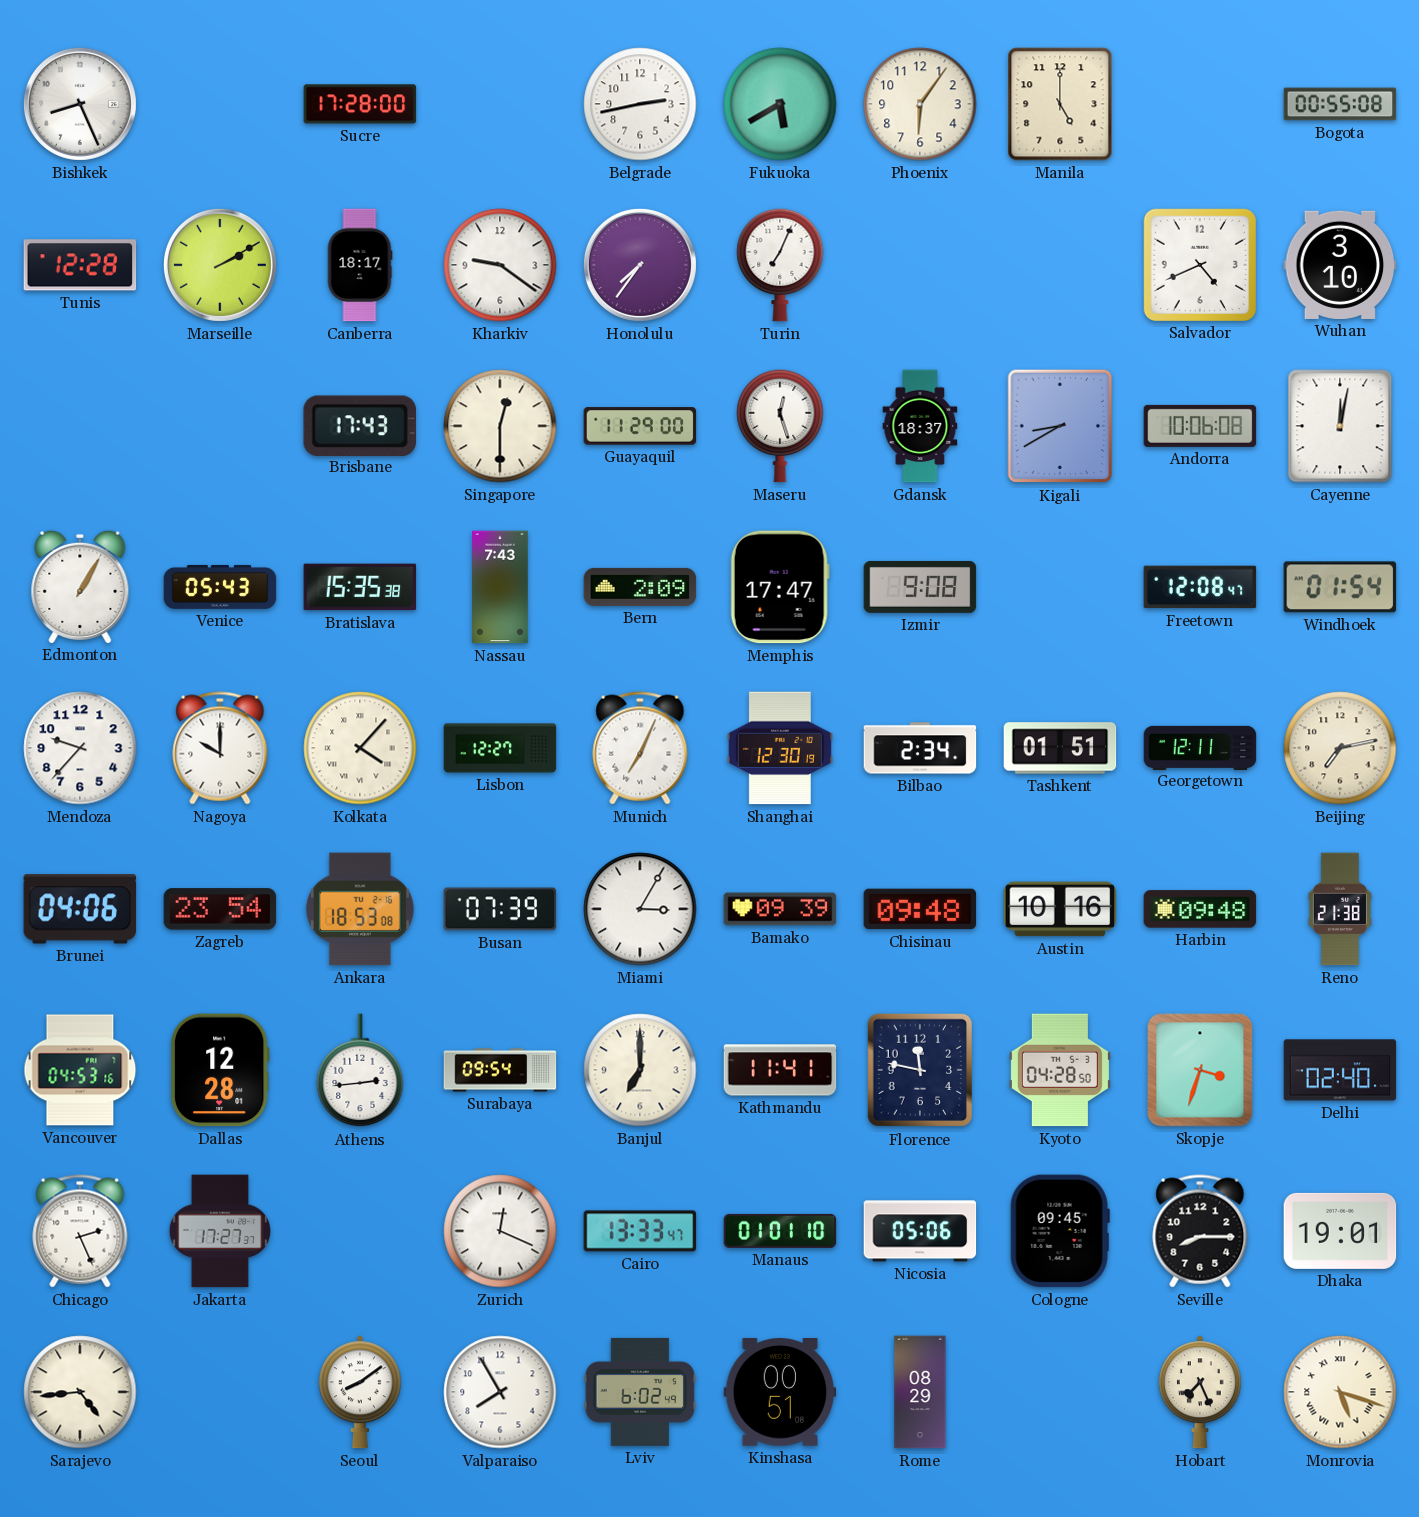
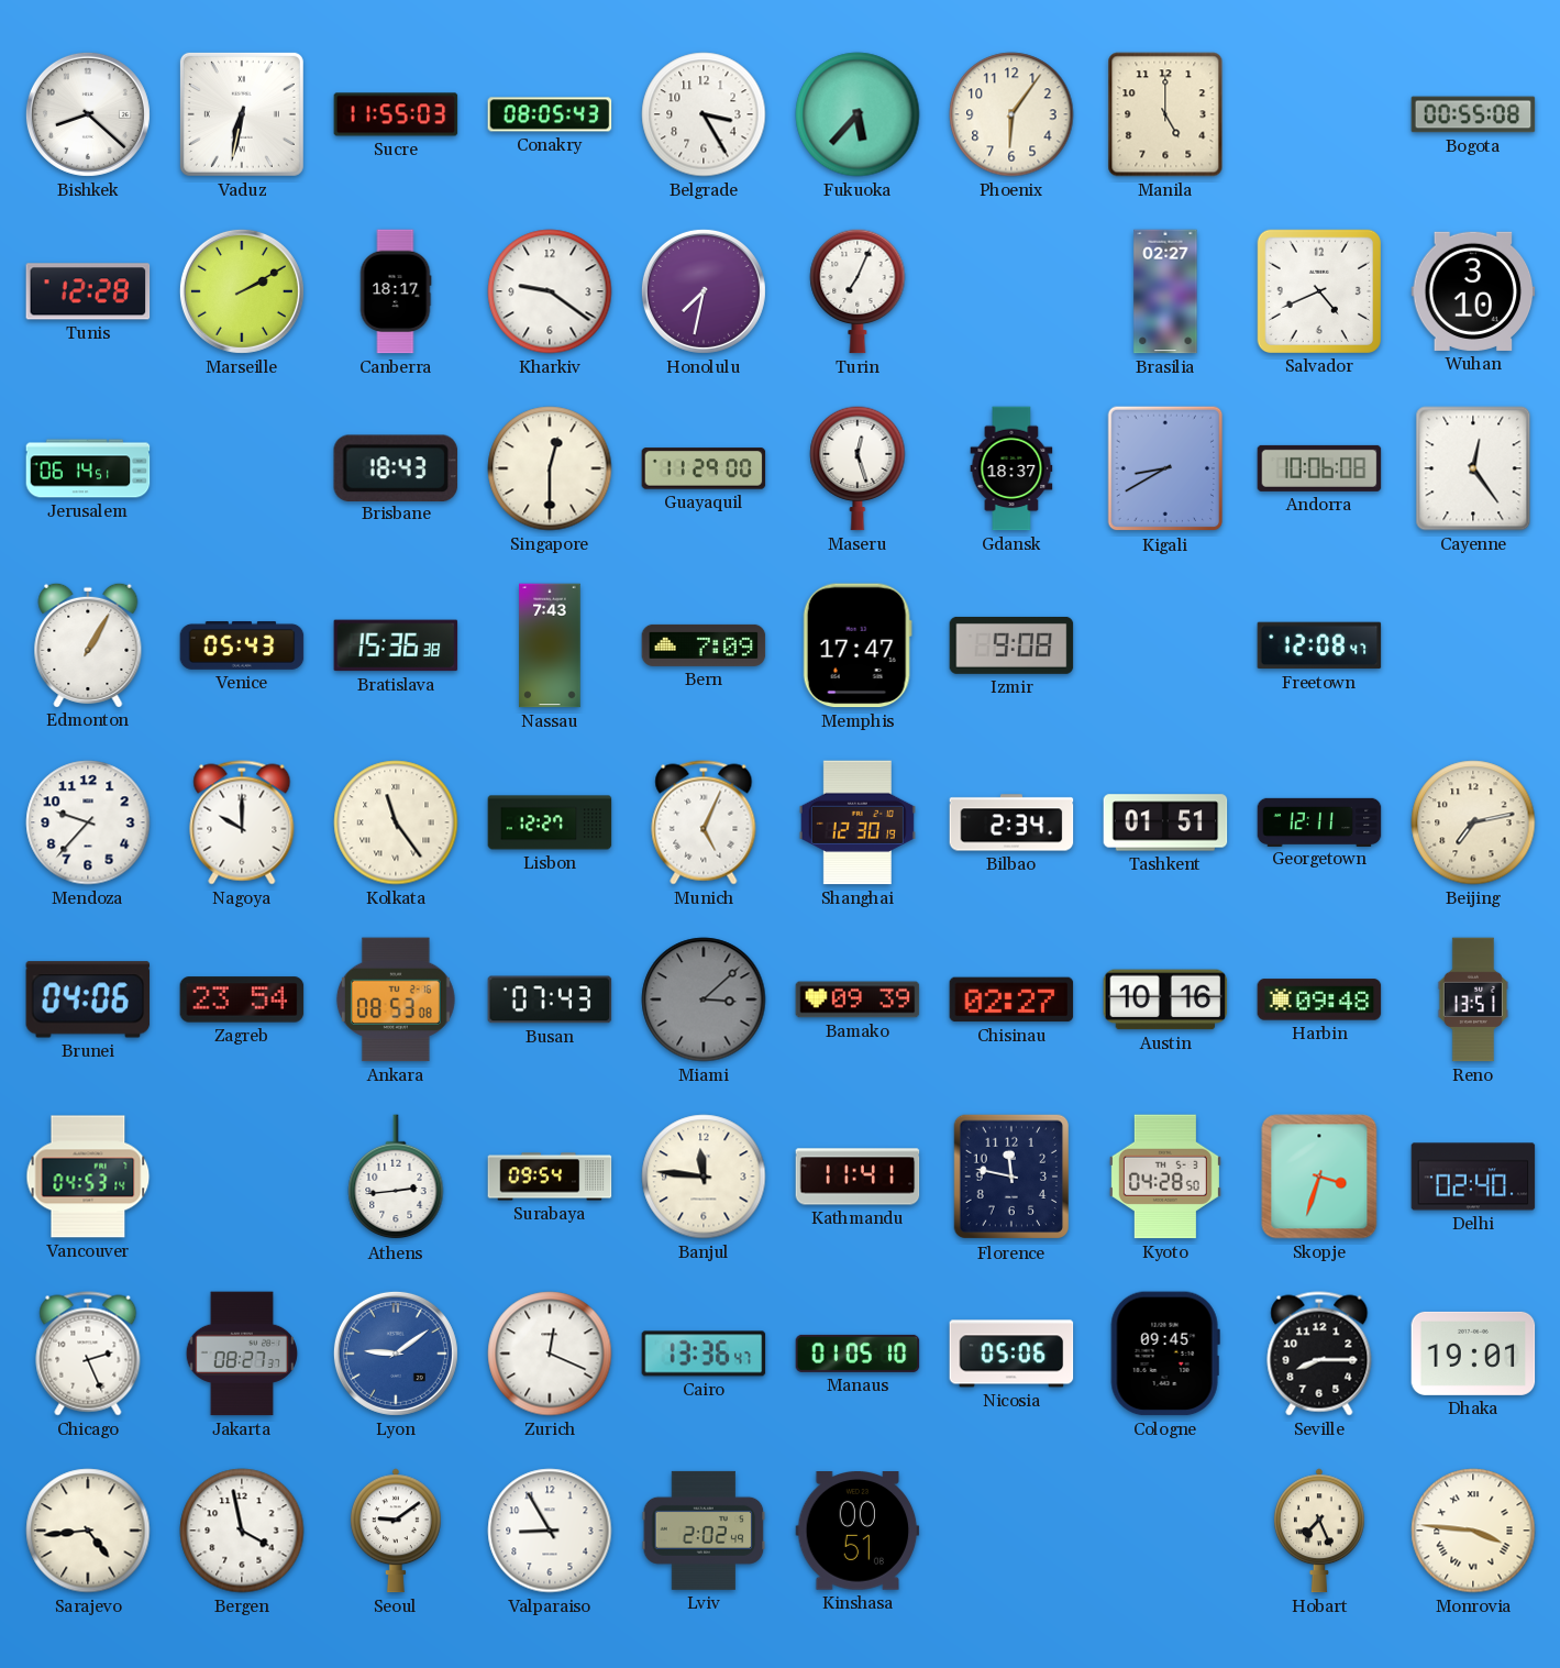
Bishkek: 8:26 -> 8:22 (88, 114)
Vaduz: none -> 6:32 (242, 114)
Sucre: 17:28 -> 11:55 (396, 114)
Conakry: none -> 08:05 (550, 114)
Belgrade: 2:43 -> 3:25 (704, 114)
Fukuoka: 5:40 -> 5:37 (858, 114)
Honolulu: 7:36 -> 7:32 (704, 291)
Brasilia: none -> 02:27 (1165, 291)
Jerusalem: none -> 06:14 (88, 468)
Brisbane: 17:43 -> 18:43 (396, 467)
Cayenne: 12:02 -> 12:24 (1473, 468)
Bratislava: 15:35 -> 15:36 (396, 645)
Bern: 2:09 -> 7:09 (704, 645)
Windhoek: 01:54 -> none (1340, 587)
Kolkata: 4:07 -> 11:24 (396, 822)
Munich: 7:04 -> 5:04 (704, 822)
Ankara: 18:53 -> 08:53 (396, 999)
Busan: 07:39 -> 07:43 (550, 999)
Miami: 3:05 -> 3:08 (704, 999)
Miami dial: white -> grey (704, 999)
Chisinau: 09:48 -> 02:27 (1011, 999)
Reno: 21:38 -> 13:51 (1473, 999)
Vancouver: 04:53:16 -> 04:53:14 (88, 1177)
Dallas: 12:28 -> none (220, 1070)
Banjul: 7:00 -> 11:46 (704, 1177)
Jakarta: 17:27 -> 08:27 (241, 1354)
Lyon: none -> 9:09 (396, 1354)
Cairo: 13:33 -> 13:36 (704, 1354)
Manaus: 01:01 -> 01:05 (858, 1354)
Bergen: none -> 3:58 (242, 1531)
Seoul: 8:09 -> 9:09 (396, 1531)
Valparaiso: 7:55 -> 8:55 (550, 1531)
Lviv: 6:02 -> 2:02 (704, 1531)
Rome: 08:29 -> none (920, 1392)
Monrovia: 5:18 -> 3:46 (1473, 1531)
